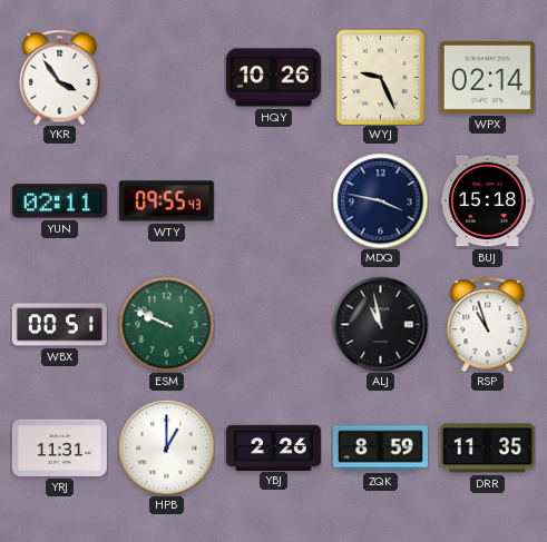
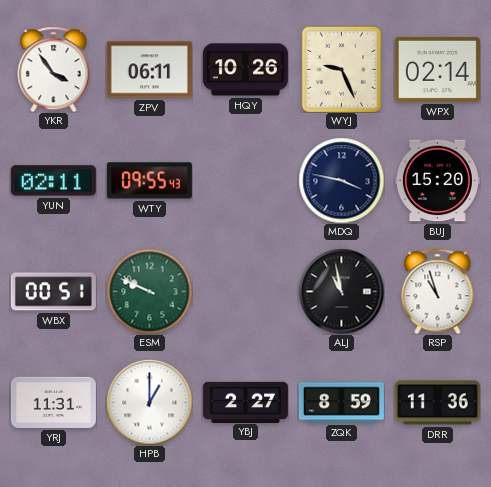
ZPV: none -> 06:11 (149, 70)
BUJ: 15:18 -> 15:20 (437, 181)
YBJ: 2:26 -> 2:27 (245, 402)
DRR: 11:35 -> 11:36 (437, 403)
